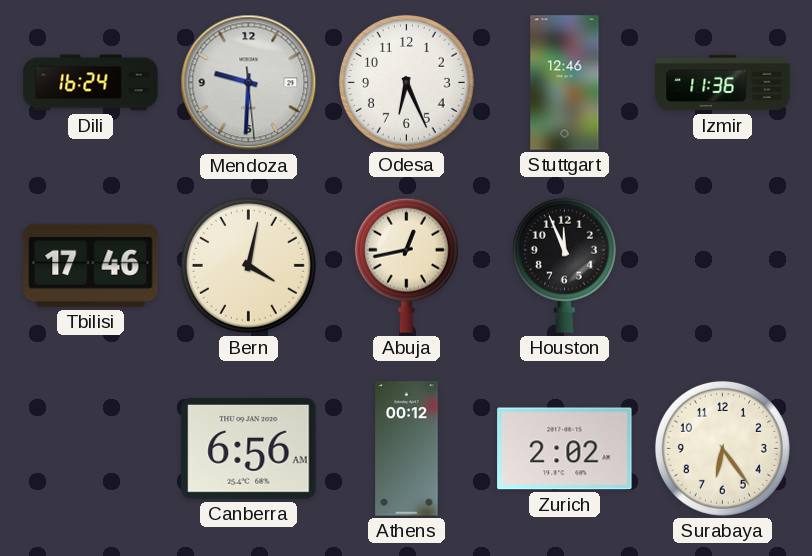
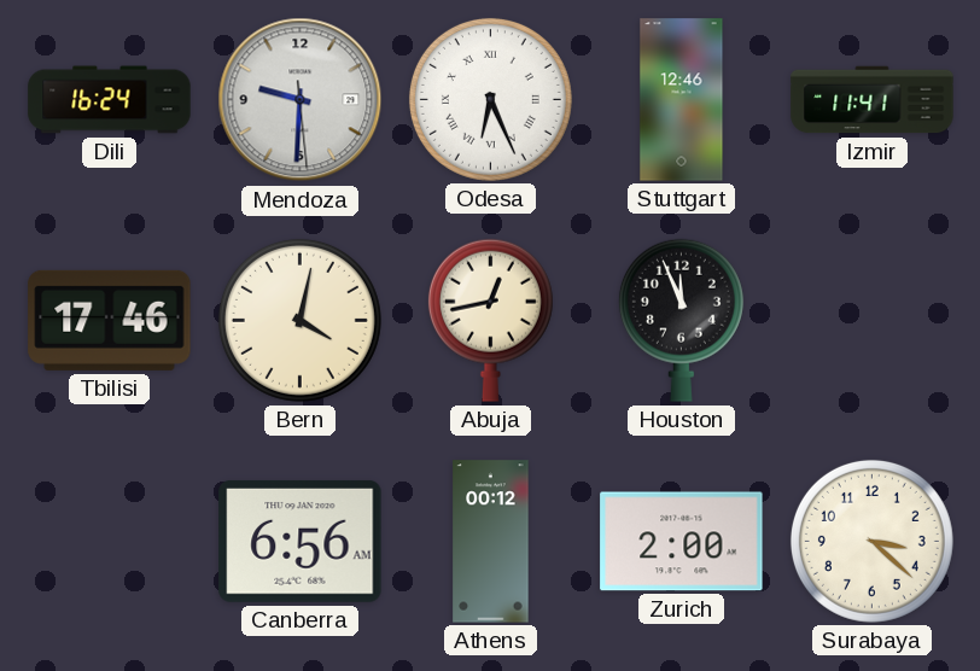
Odesa numerals: Arabic -> Roman (490, 99)
Izmir: 11:36 -> 11:41 (873, 100)
Zurich: 2:02 -> 2:00 (682, 542)
Surabaya: 6:24 -> 3:22 (871, 541)
